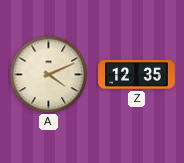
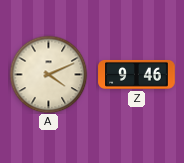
Z: 12:35 -> 9:46 (137, 74)
